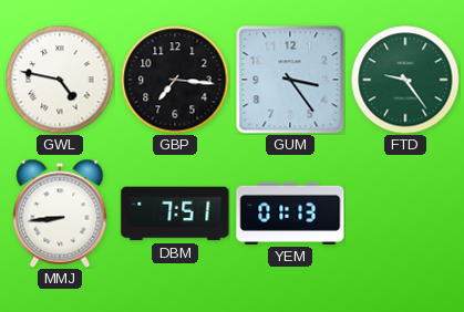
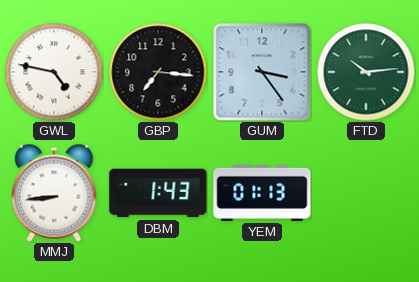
FTD: 9:24 -> 10:14 (366, 72)
DBM: 7:51 -> 1:43 (158, 193)
